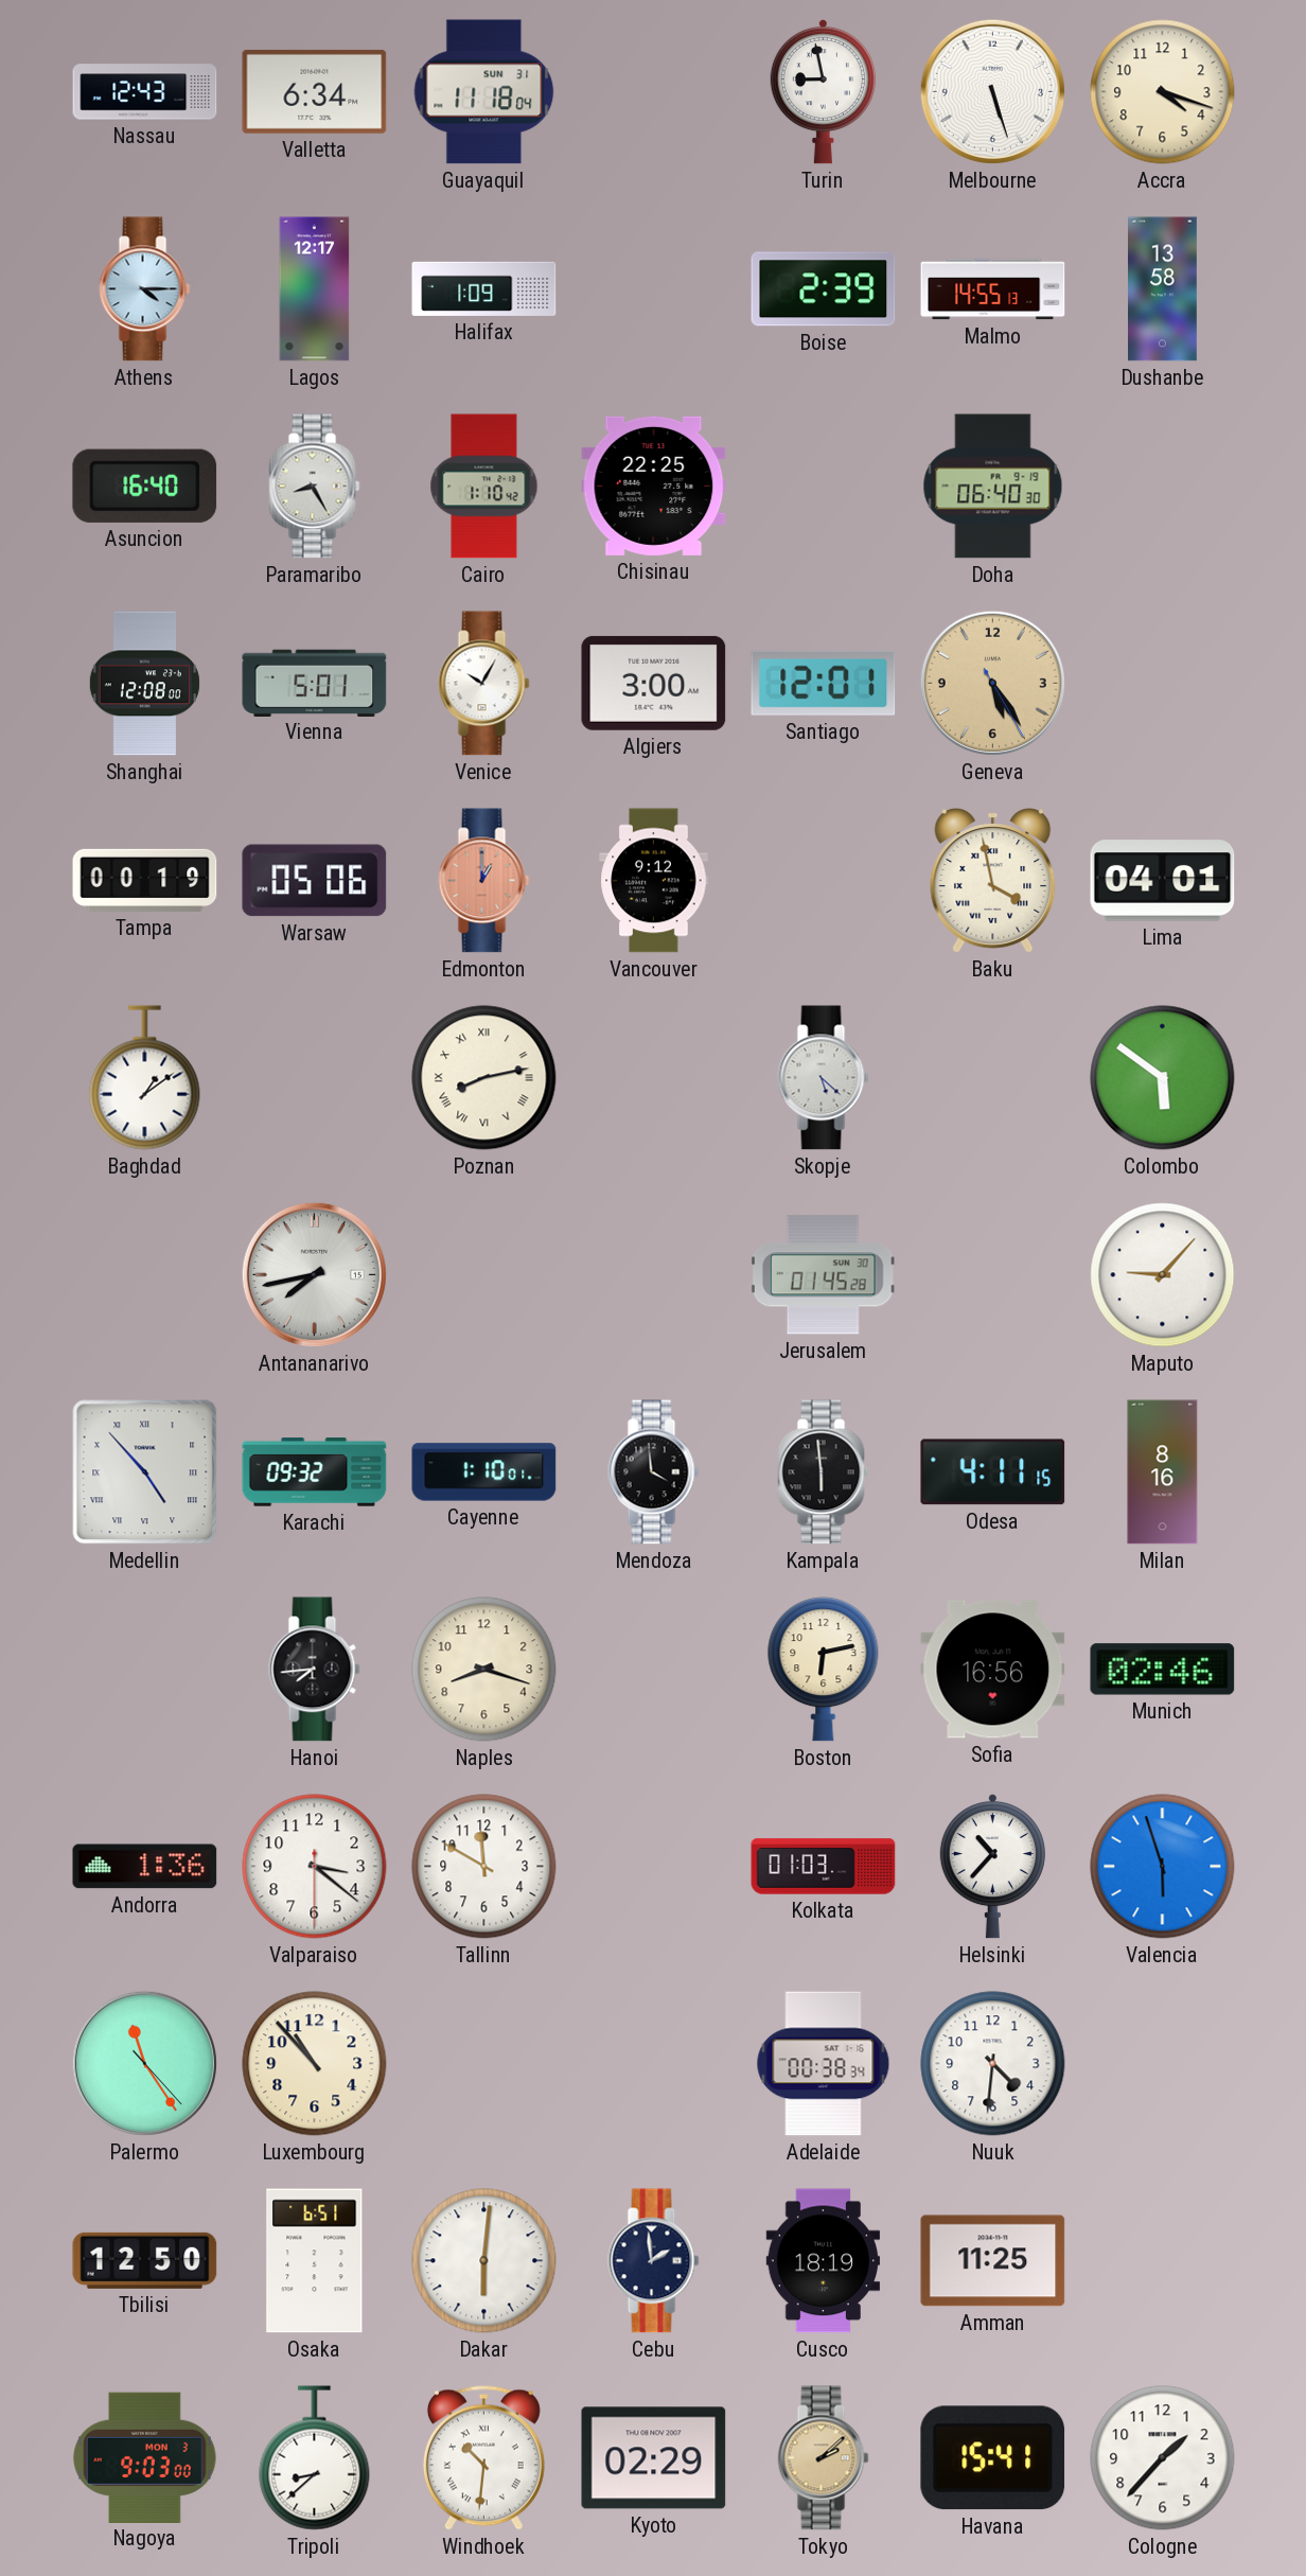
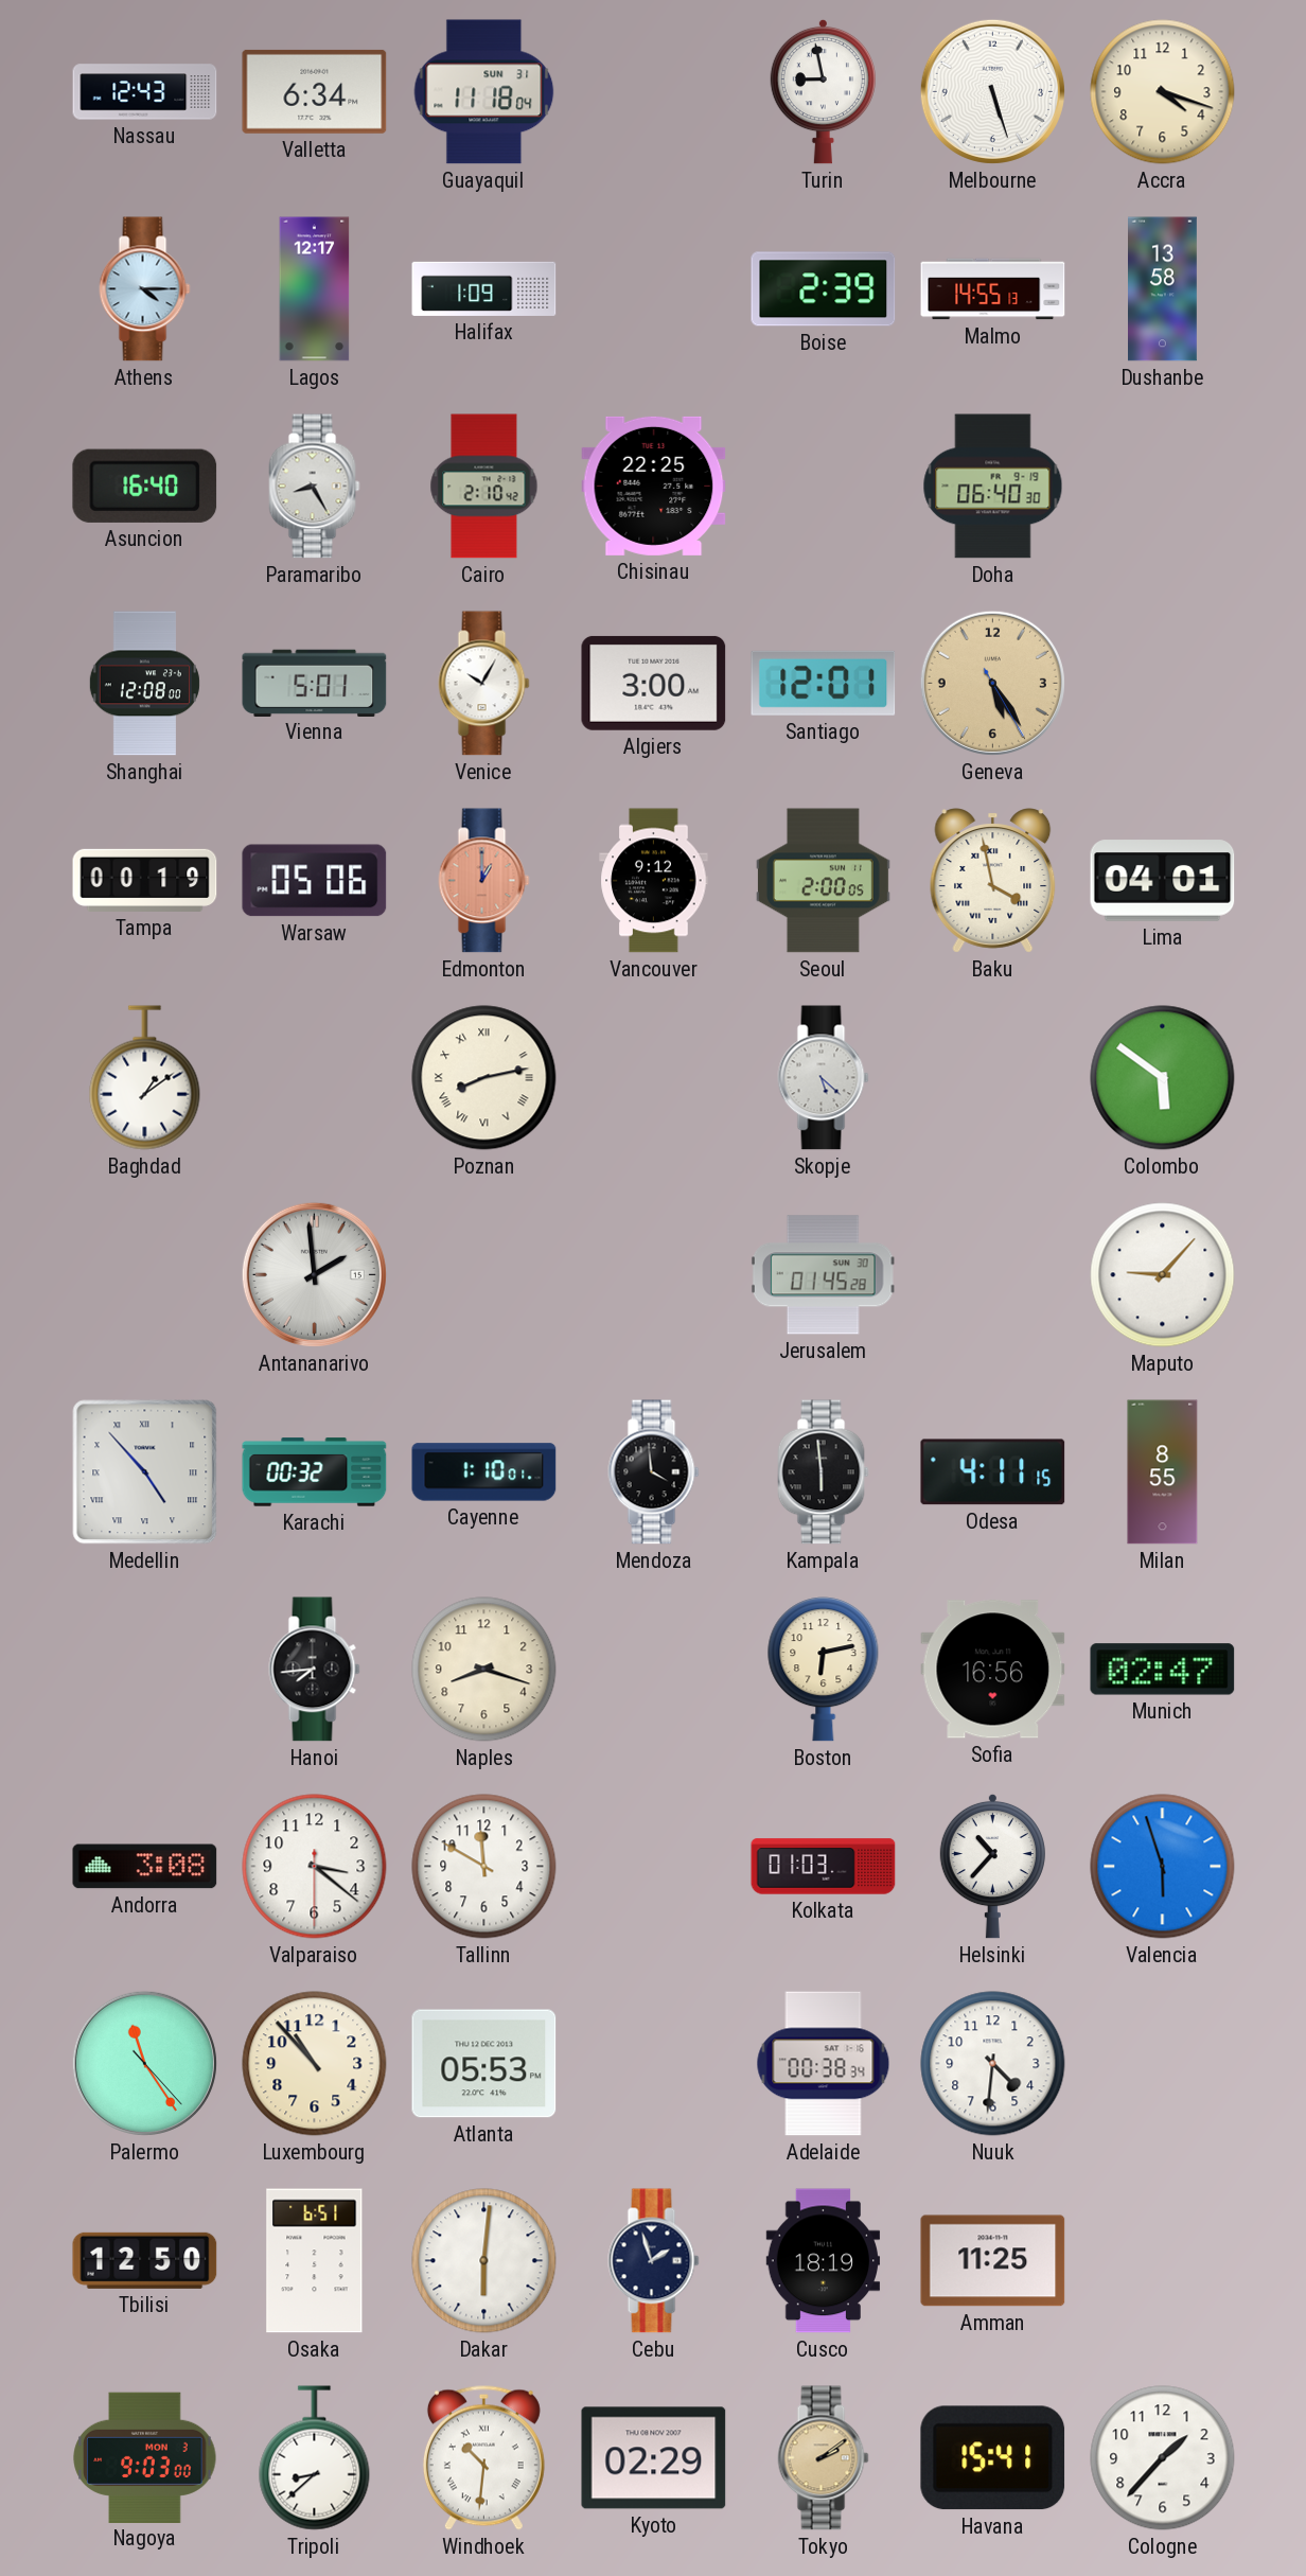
Cairo: 1:10 -> 2:10 (484, 487)
Seoul: none -> 2:00 (823, 881)
Antananarivo: 7:43 -> 1:59 (314, 1274)
Karachi: 09:32 -> 00:32 (315, 1472)
Milan: 8:16 -> 8:55 (1163, 1472)
Munich: 02:46 -> 02:47 (1163, 1670)
Andorra: 1:36 -> 3:08 (145, 1867)
Atlanta: none -> 05:53 (484, 2064)
Cebu: 1:59 -> 1:57 (654, 2261)
Tokyo: 2:08 -> 2:09 (824, 2458)
